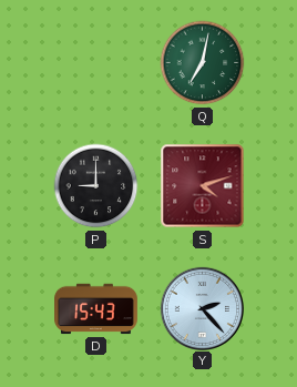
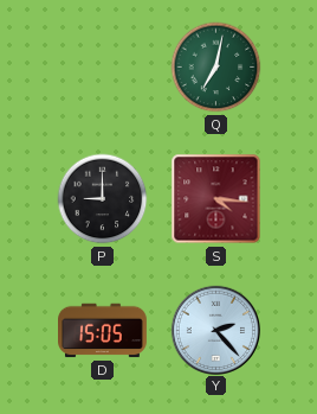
S: 4:12 -> 4:16 (216, 199)
D: 15:43 -> 15:05 (103, 331)
